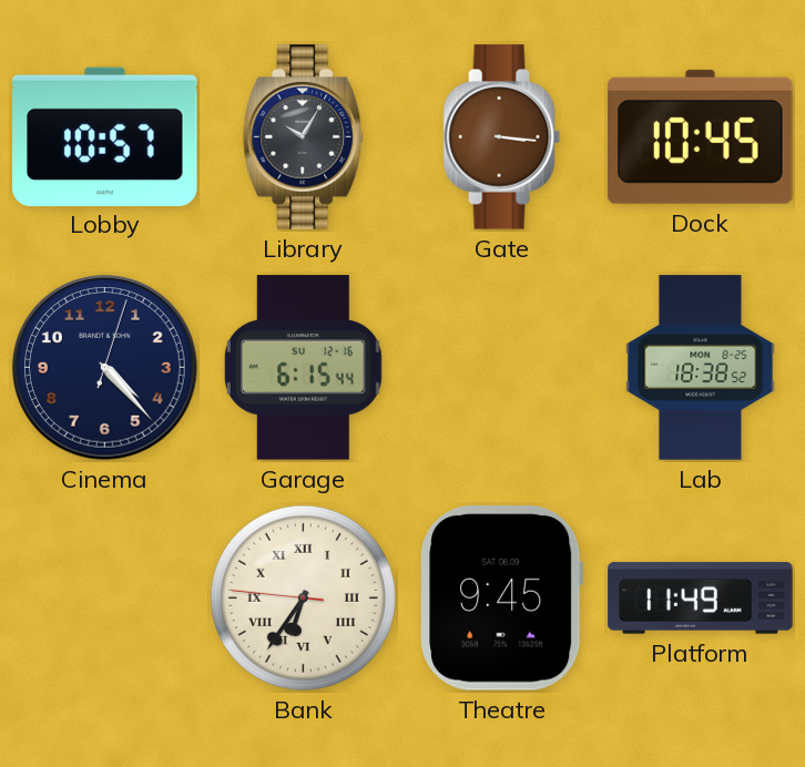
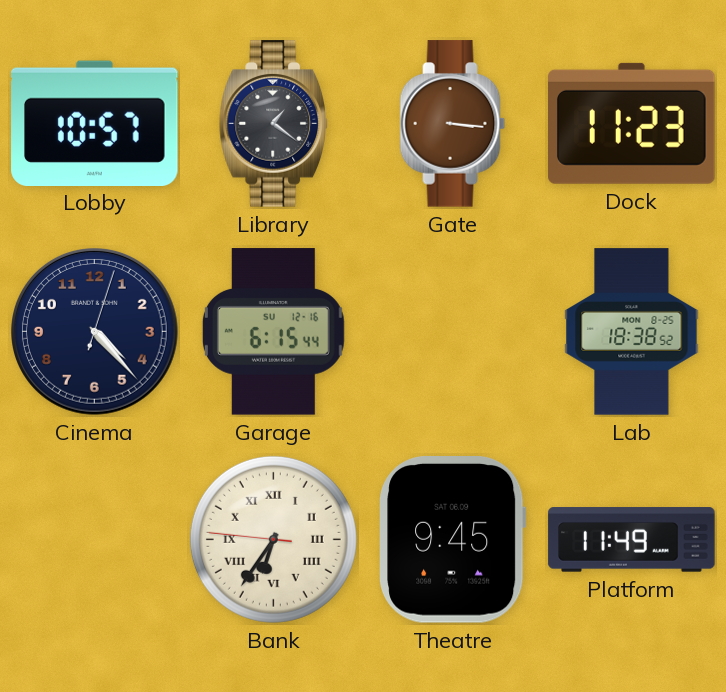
Library: 10:05 -> 1:21 (274, 124)
Dock: 10:45 -> 11:23 (632, 123)
